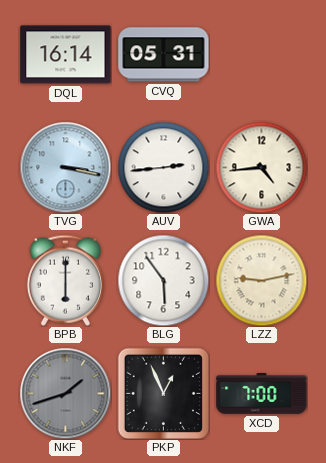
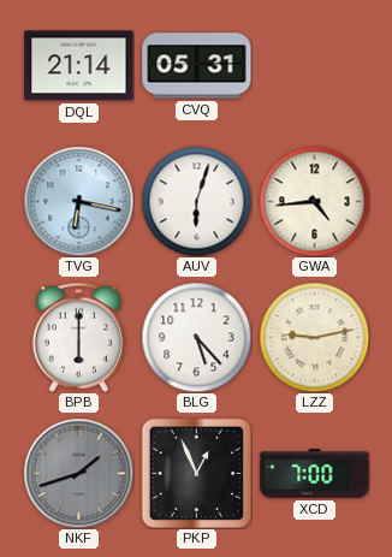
DQL: 16:14 -> 21:14 (79, 66)
TVG: 3:17 -> 6:17 (78, 201)
AUV: 2:44 -> 6:03 (196, 201)
BLG: 5:54 -> 5:23 (196, 337)
